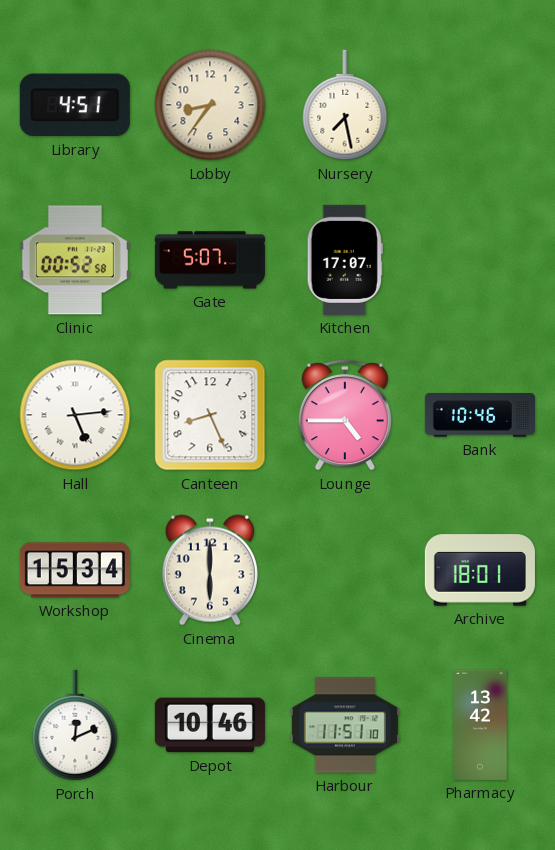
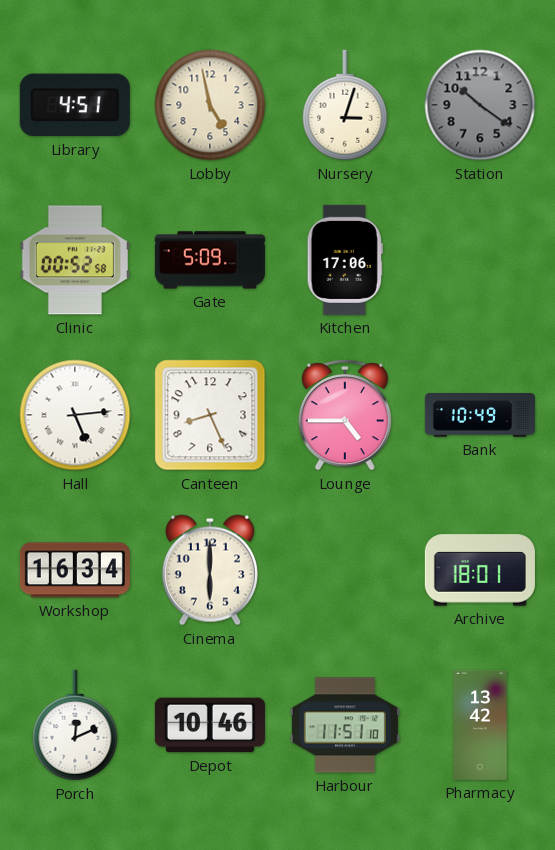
Lobby: 8:36 -> 4:58 (210, 105)
Nursery: 7:28 -> 3:03 (345, 105)
Station: none -> 10:21 (480, 105)
Gate: 5:07 -> 5:09 (210, 260)
Kitchen: 17:07 -> 17:06 (345, 260)
Bank: 10:46 -> 10:49 (480, 416)
Workshop: 15:34 -> 16:34 (75, 570)
